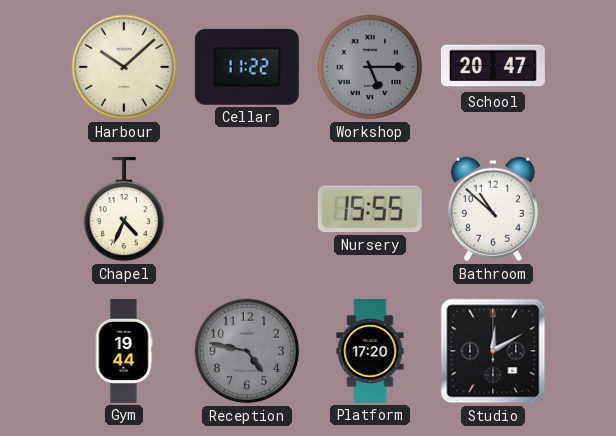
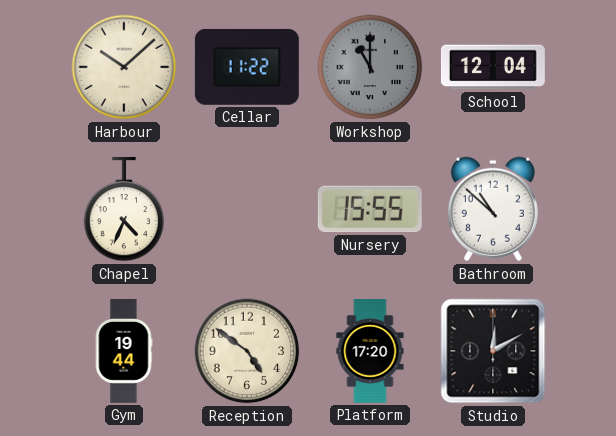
Workshop: 5:15 -> 11:00 (370, 67)
School: 20:47 -> 12:04 (493, 67)
Reception: 4:47 -> 4:51 (247, 351)
Reception dial: grey -> cream (247, 351)
